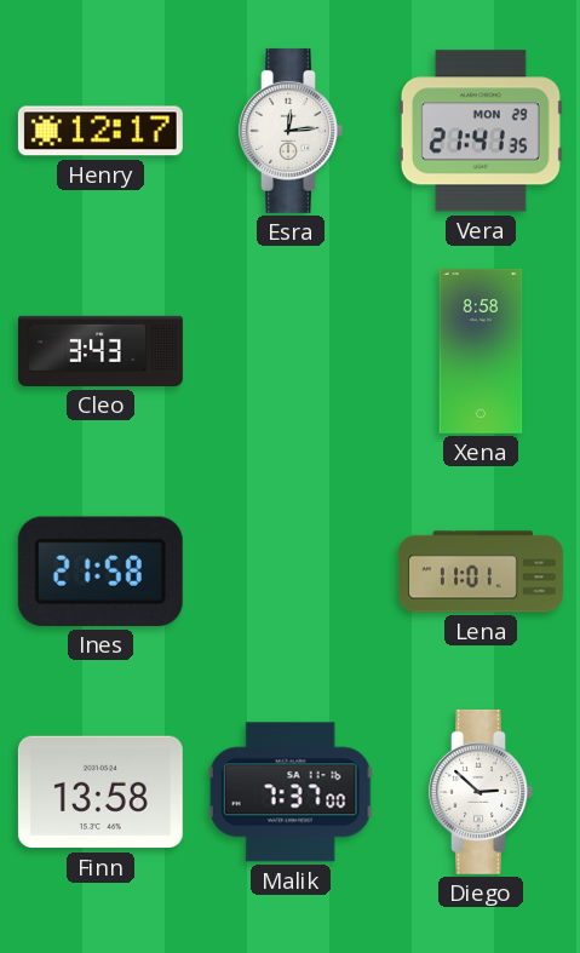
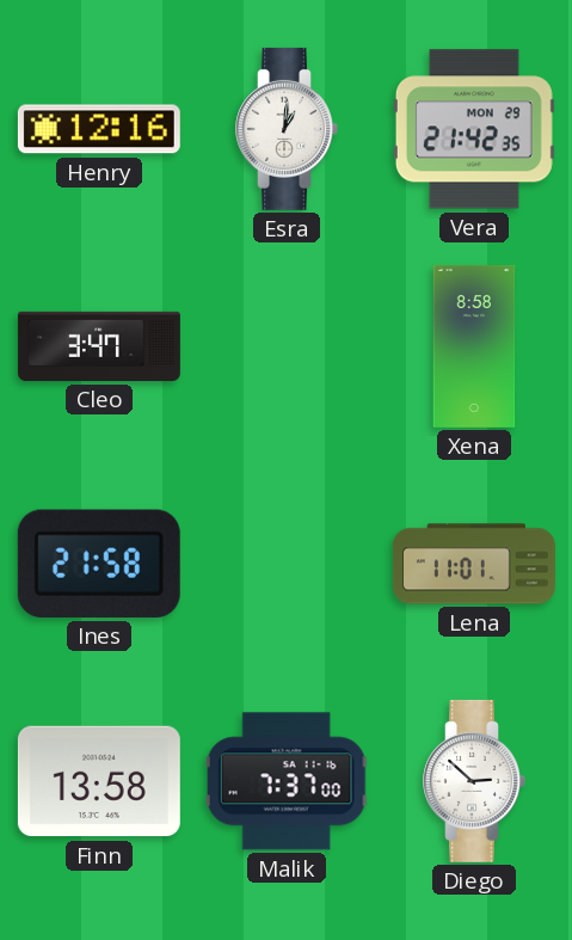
Henry: 12:17 -> 12:16 (99, 129)
Esra: 12:14 -> 1:01 (287, 129)
Vera: 21:41 -> 21:42 (474, 129)
Cleo: 3:43 -> 3:47 (99, 346)
